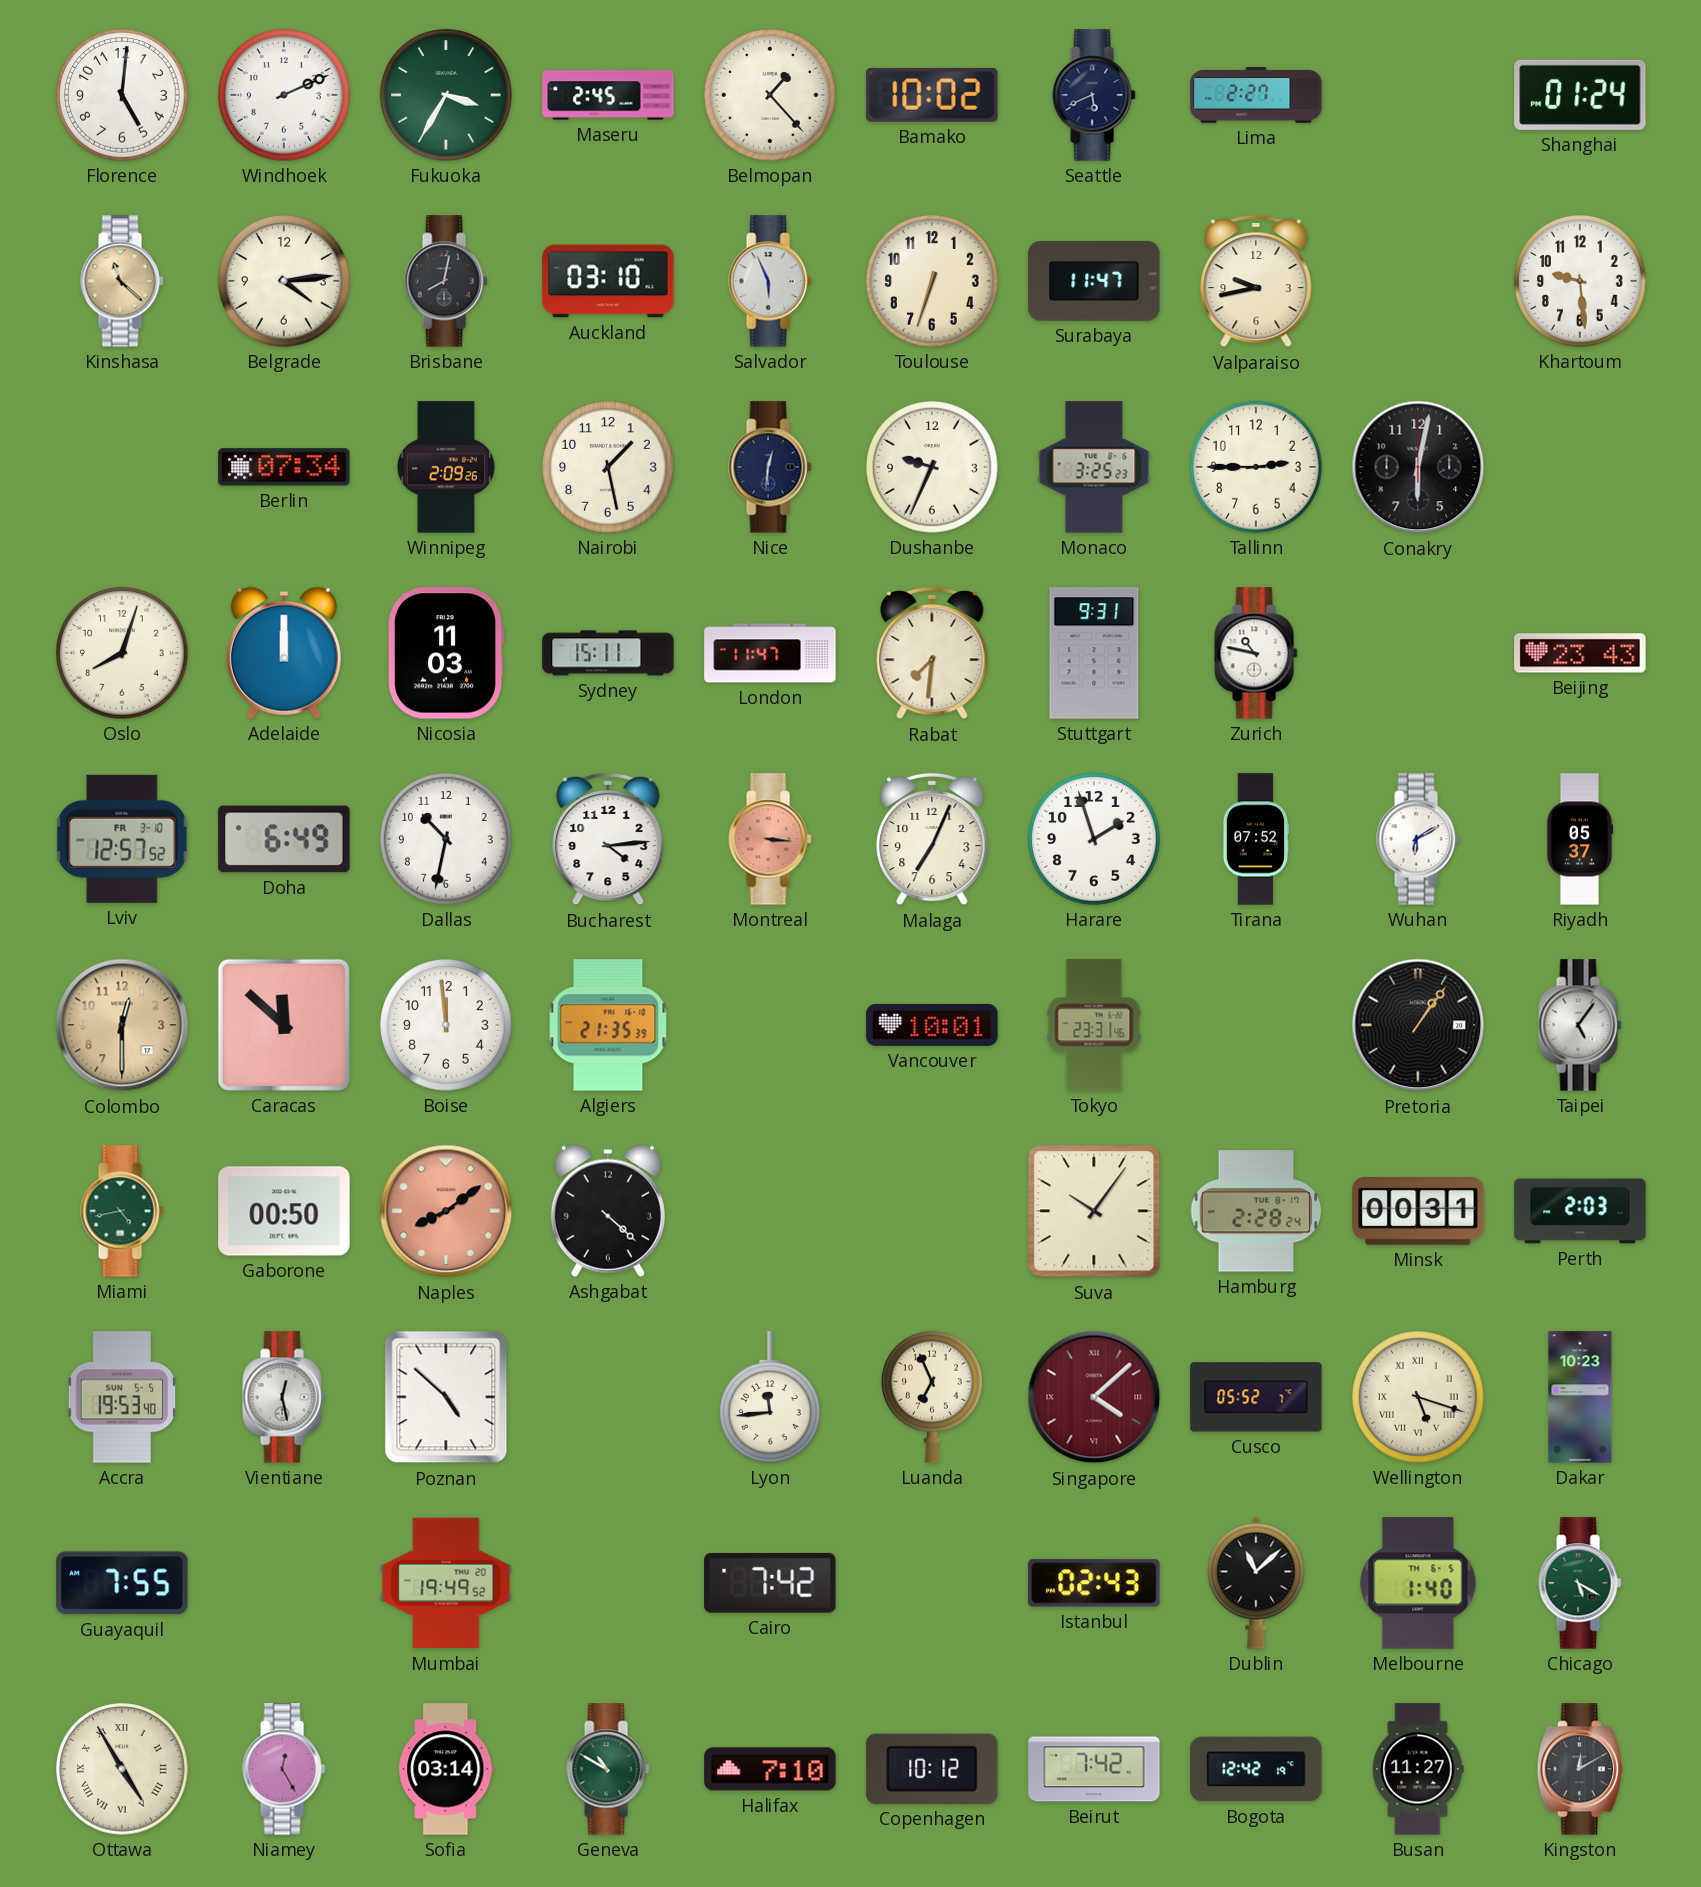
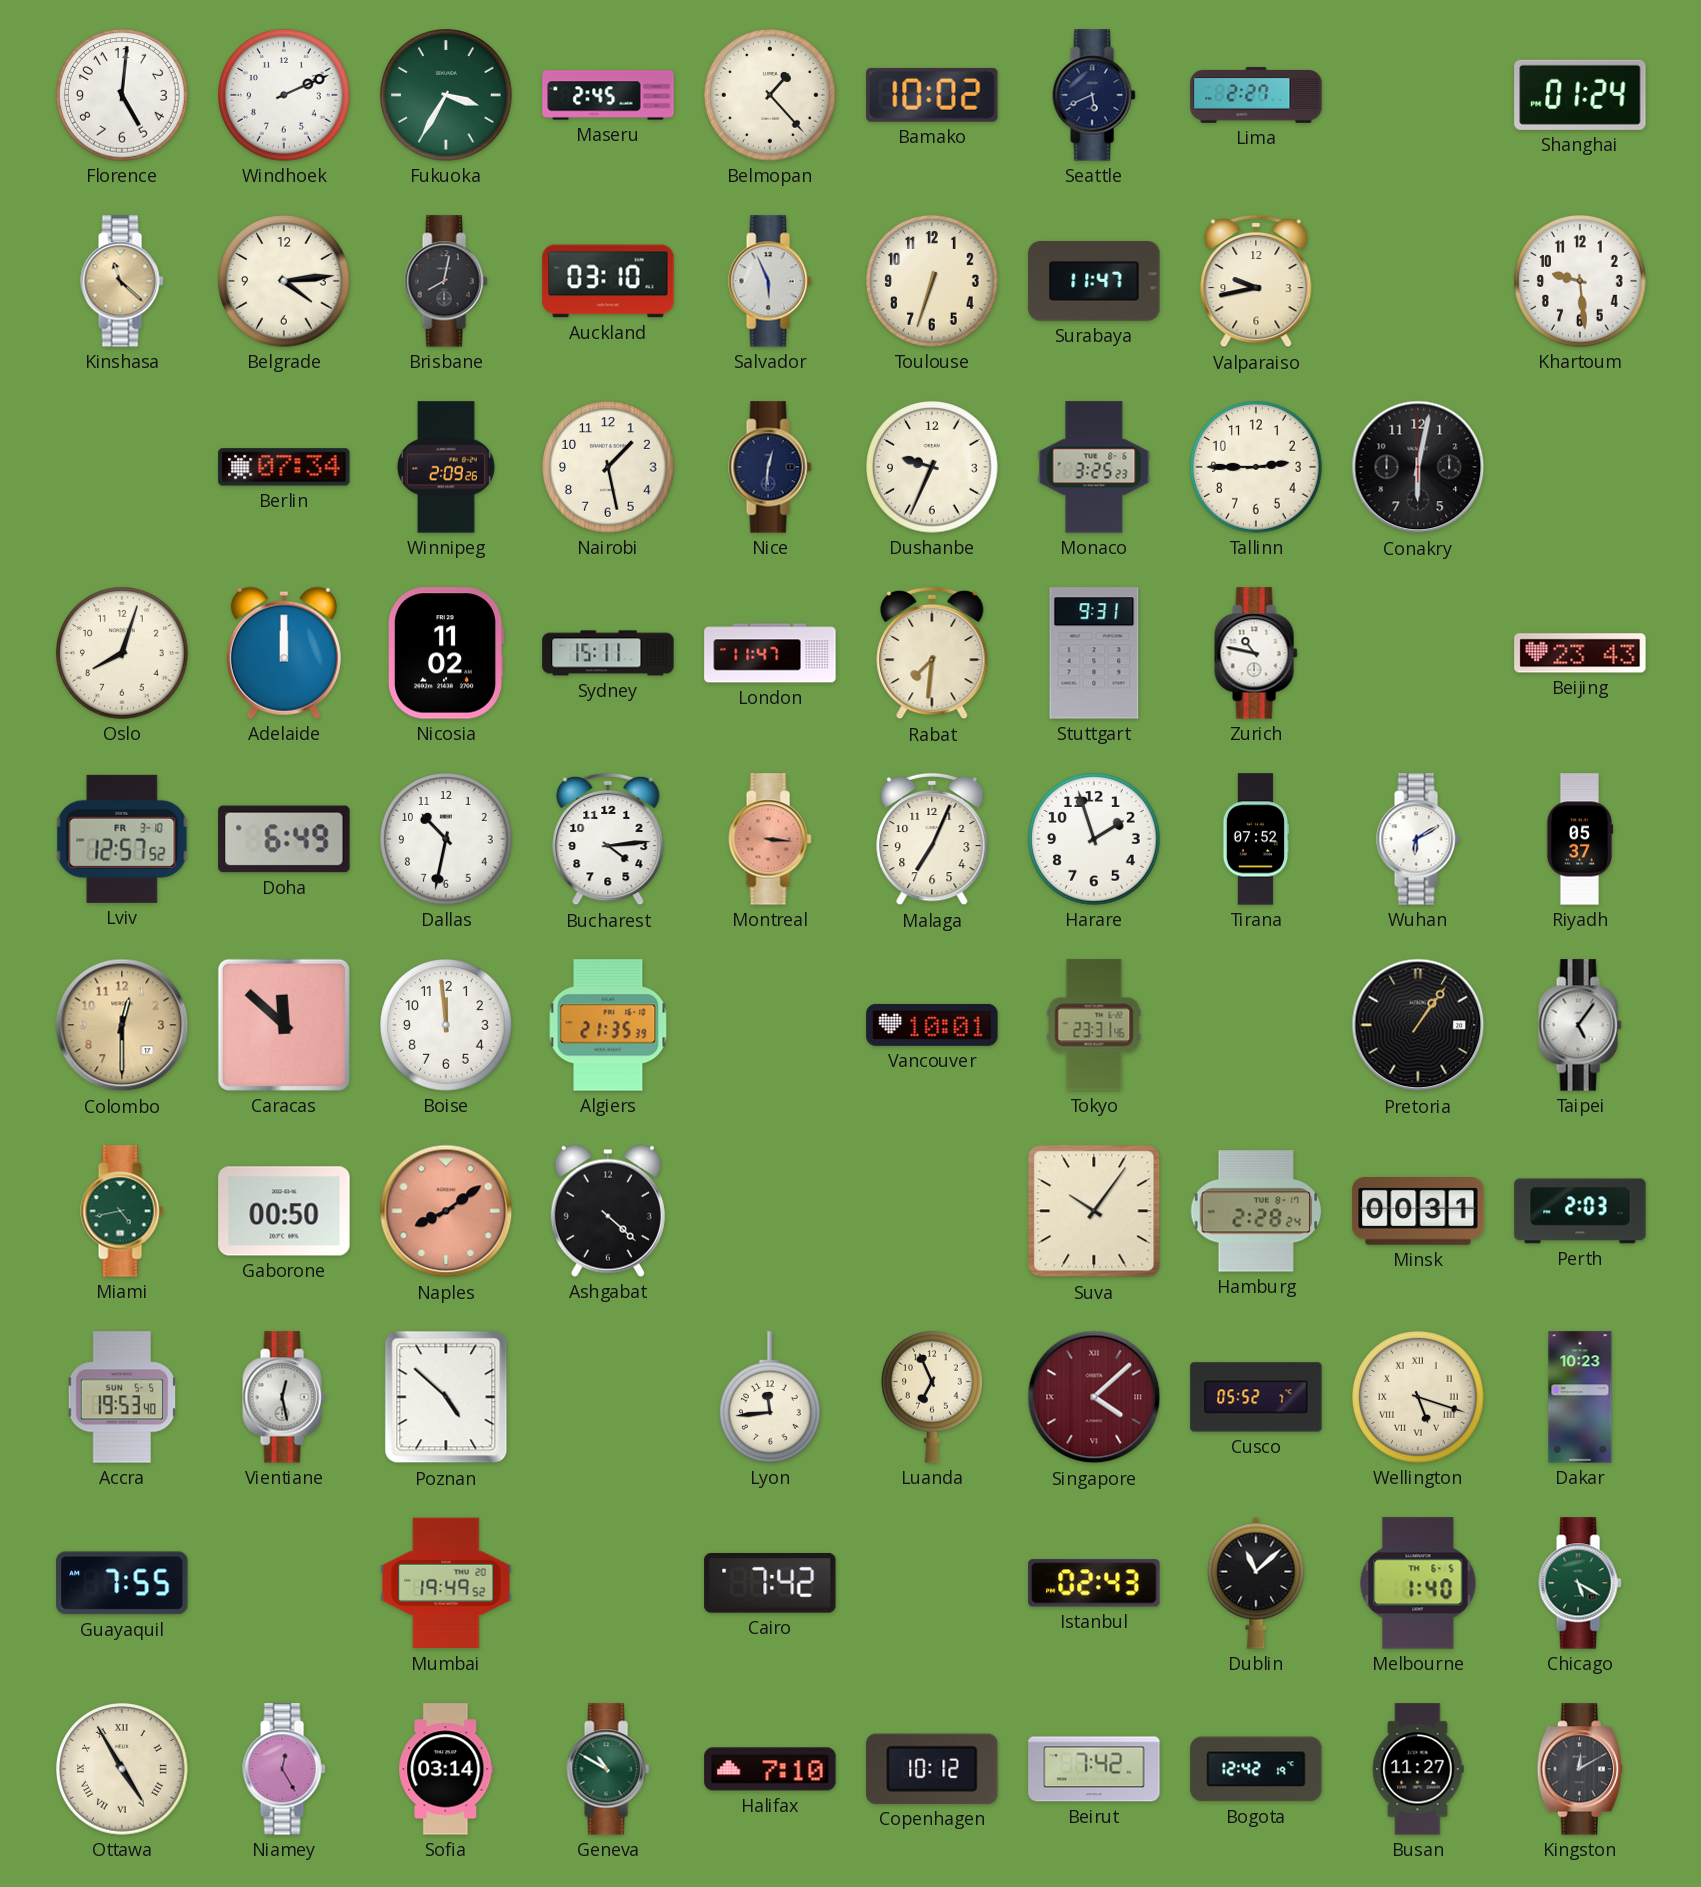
Nicosia: 11:03 -> 11:02 (446, 653)
